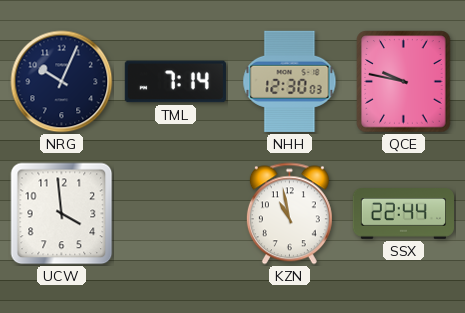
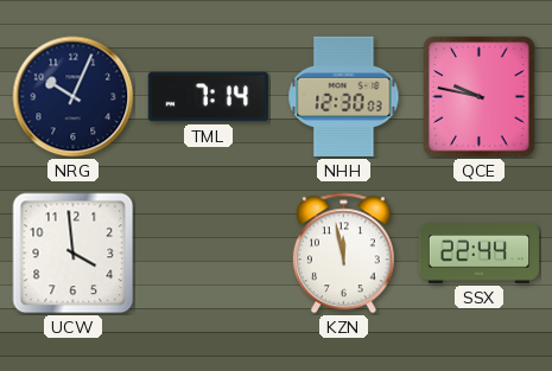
KZN: 10:58 -> 11:58 (343, 254)
